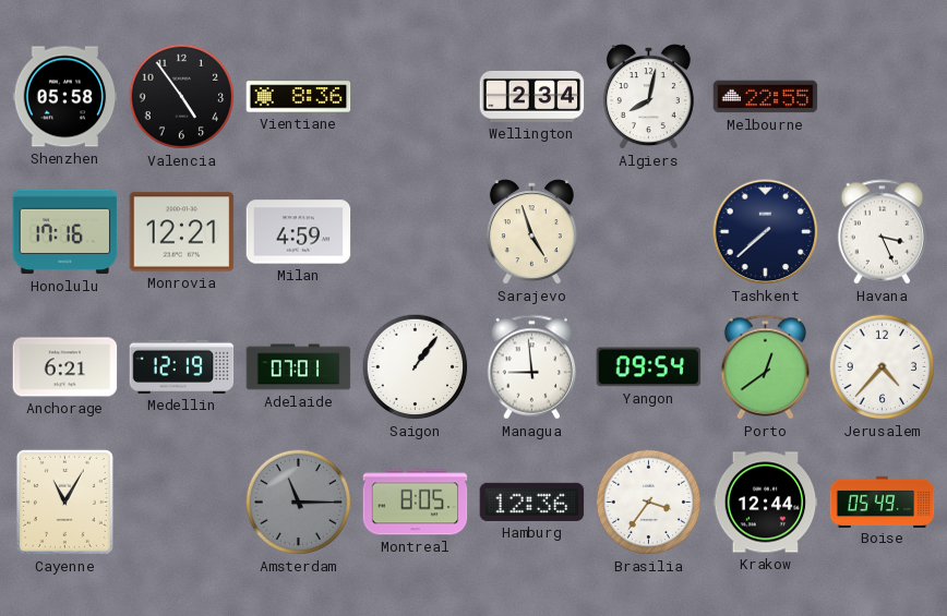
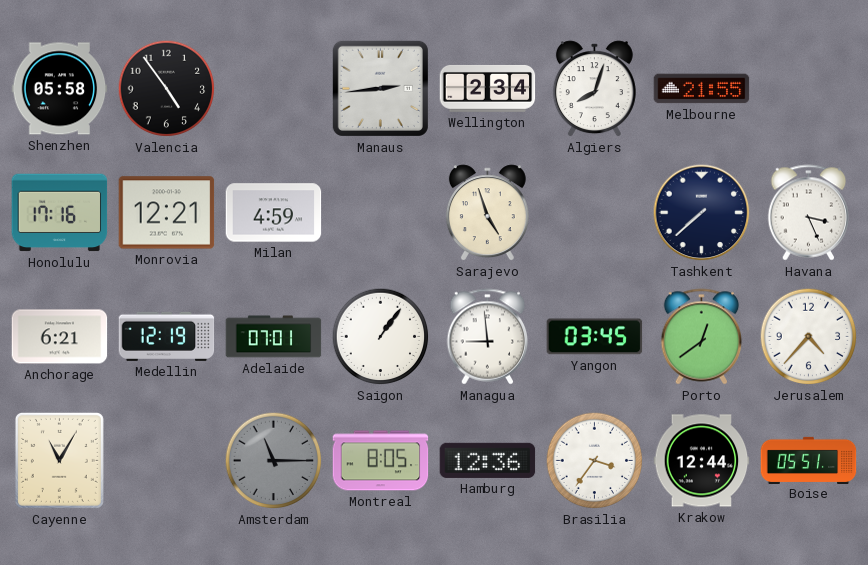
Vientiane: 8:36 -> none (299, 97)
Manaus: none -> 2:44 (380, 88)
Algiers: 8:02 -> 8:03 (594, 89)
Melbourne: 22:55 -> 21:55 (702, 89)
Yangon: 09:54 -> 03:45 (595, 337)
Boise: 05:49 -> 05:51 (809, 460)
